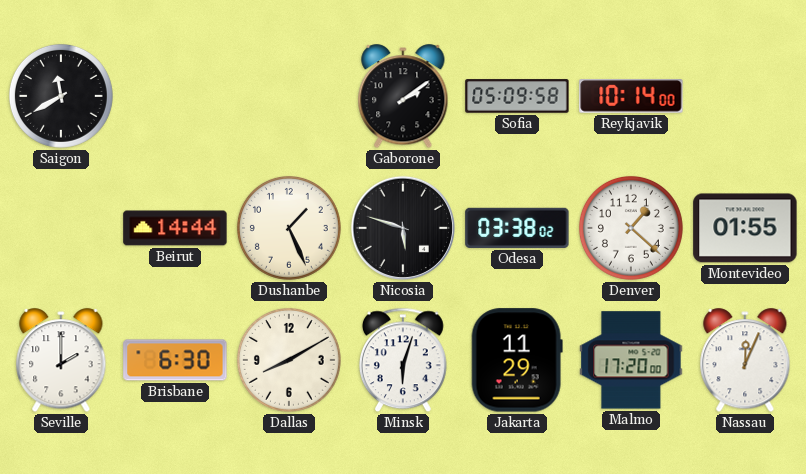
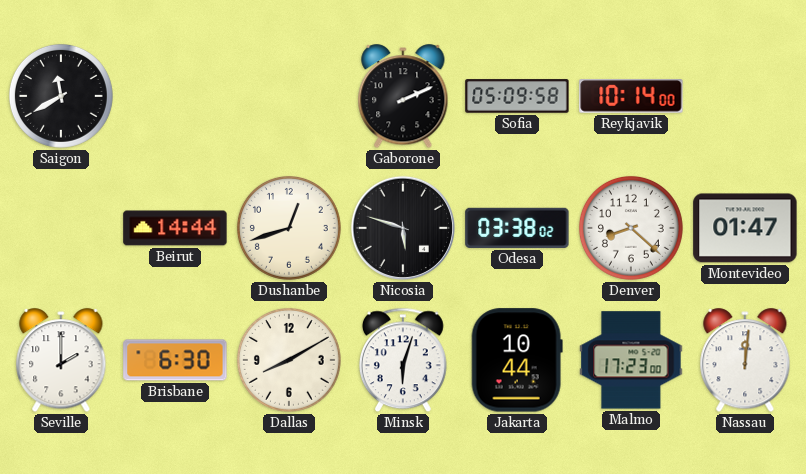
Gaborone: 2:09 -> 2:11 (403, 97)
Dushanbe: 1:26 -> 12:42 (289, 228)
Denver: 1:22 -> 8:22 (631, 228)
Montevideo: 01:55 -> 01:47 (745, 228)
Jakarta: 11:29 -> 10:44 (517, 360)
Malmo: 17:20 -> 17:23 (631, 360)
Nassau: 12:04 -> 12:01 (745, 361)
